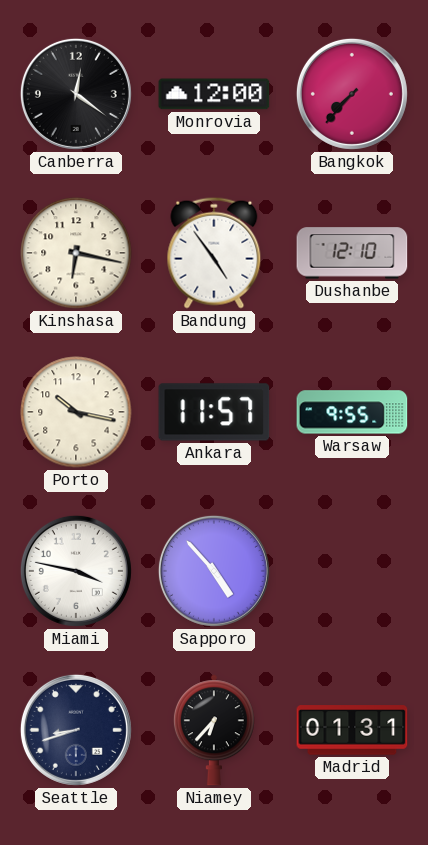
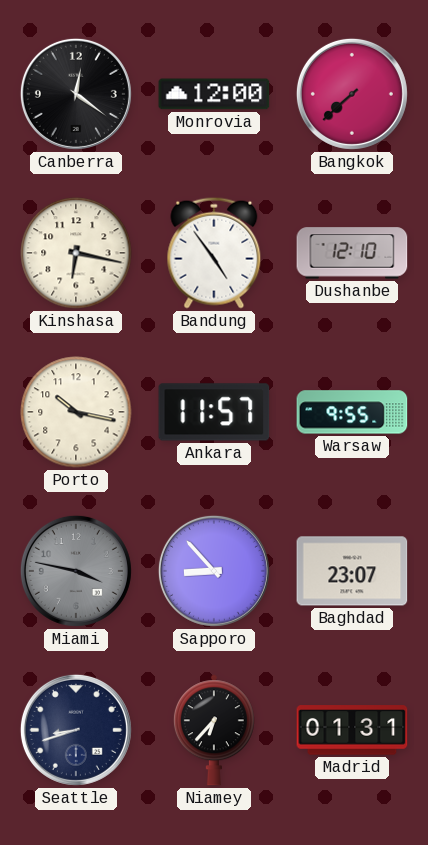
Bangkok: 7:37 -> 7:38 (352, 94)
Miami dial: white -> grey (76, 571)
Sapporo: 4:53 -> 8:53 (214, 571)
Baghdad: none -> 23:07 (352, 571)
